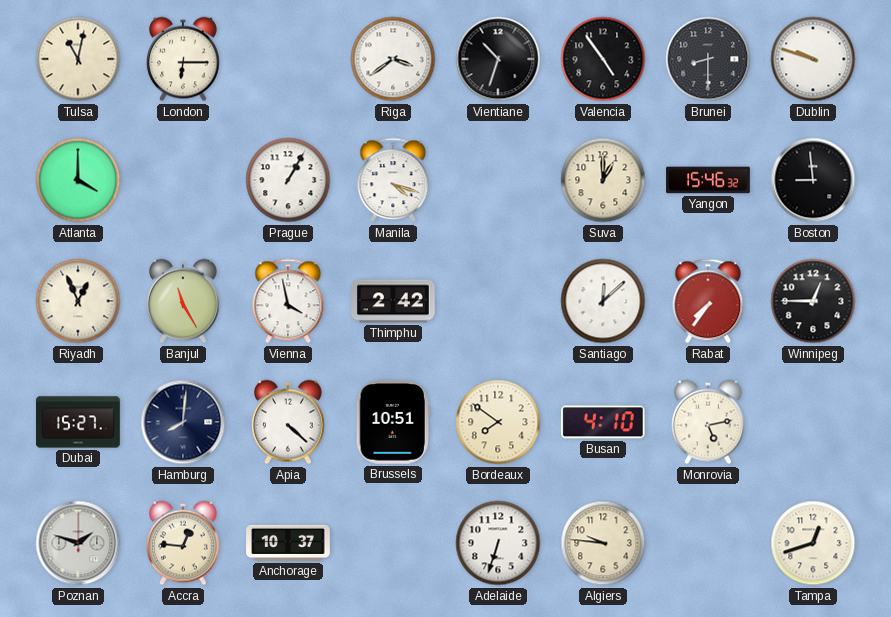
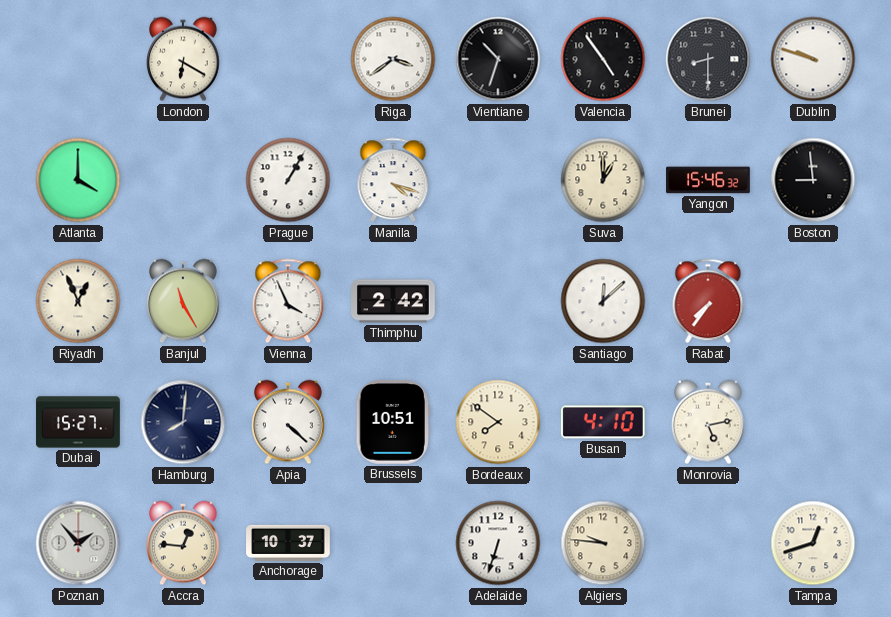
Tulsa: 11:02 -> none (78, 59)
London: 6:15 -> 6:20 (184, 59)
Vienna: 3:58 -> 3:56 (288, 301)
Winnipeg: 12:45 -> none (813, 301)
Poznan: 1:48 -> 1:53 (78, 543)
